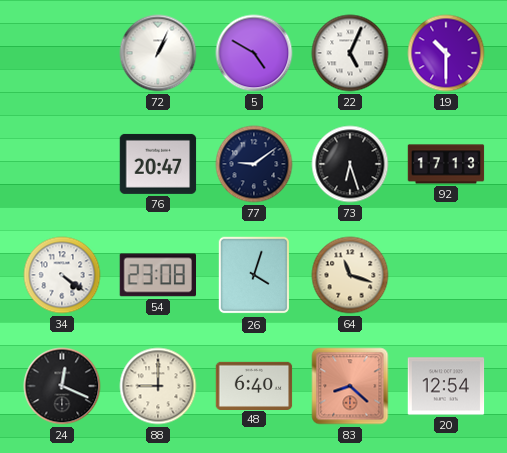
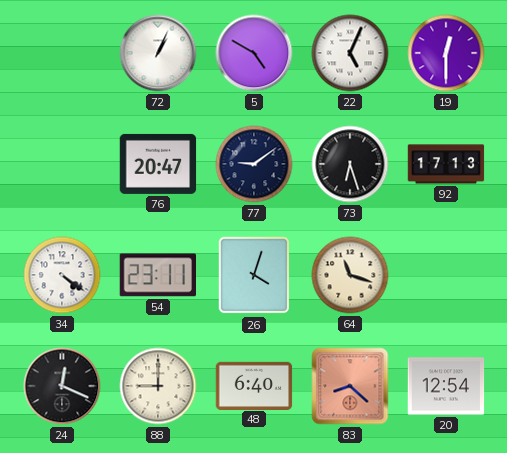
19: 10:30 -> 12:30 (446, 53)
54: 23:08 -> 23:11 (158, 275)
